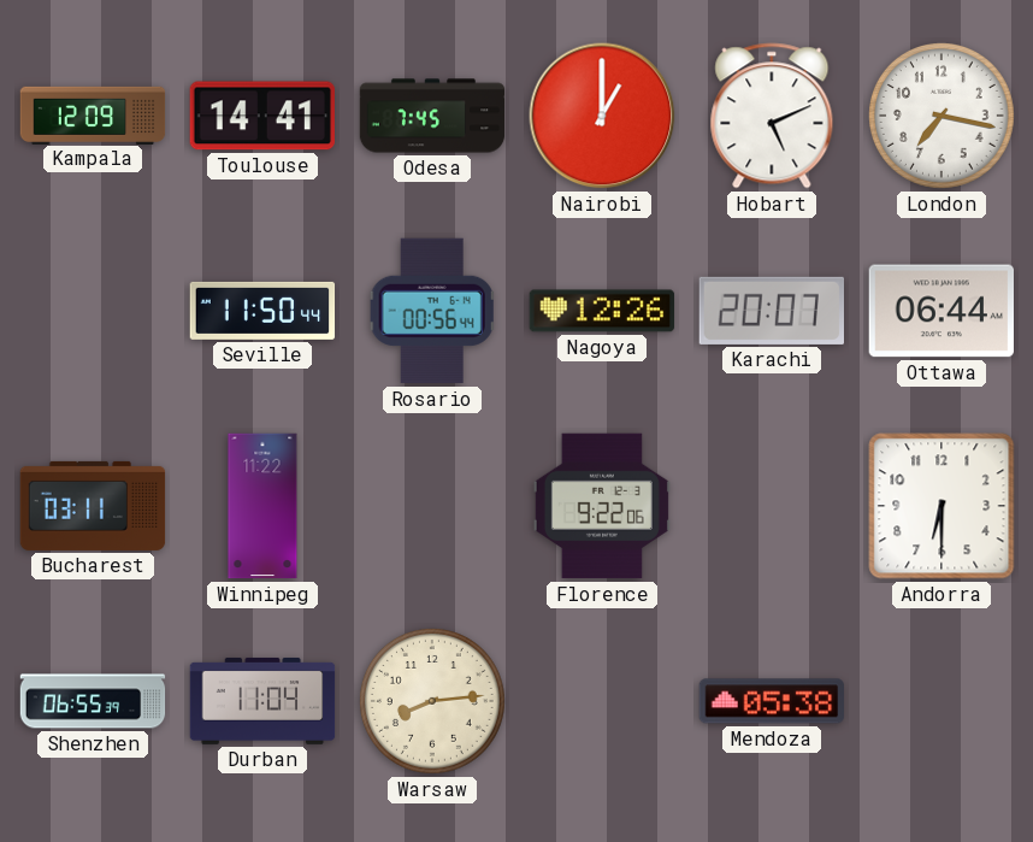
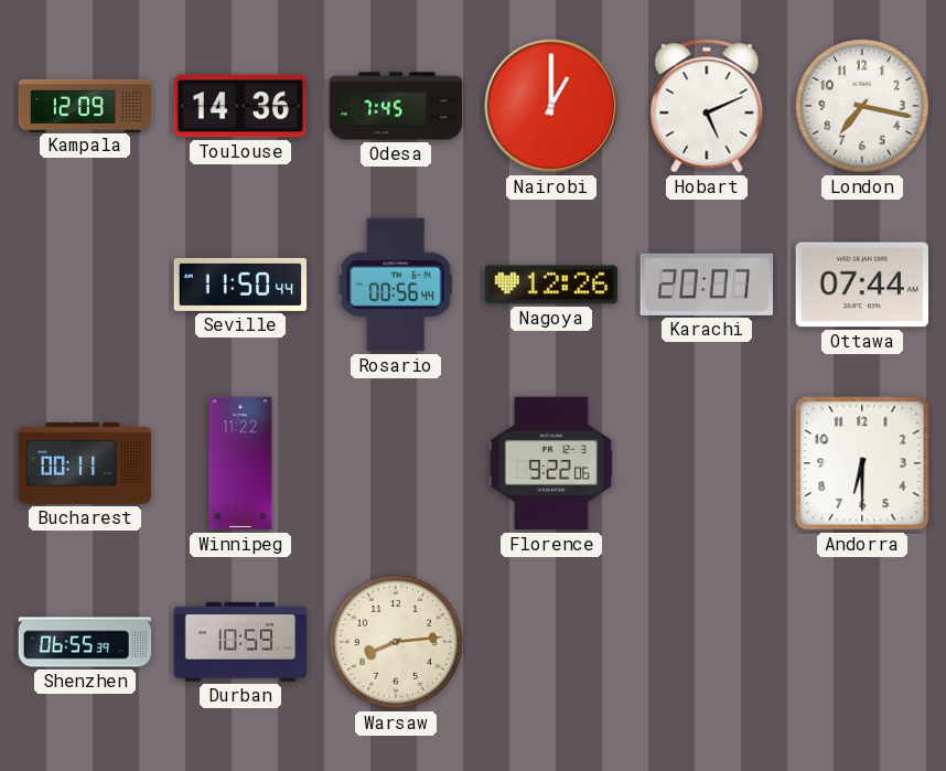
Toulouse: 14:41 -> 14:36 (239, 106)
Ottawa: 06:44 -> 07:44 (861, 285)
Bucharest: 03:11 -> 00:11 (85, 463)
Durban: 11:04 -> 10:59 (240, 642)
Mendoza: 05:38 -> none (771, 701)
